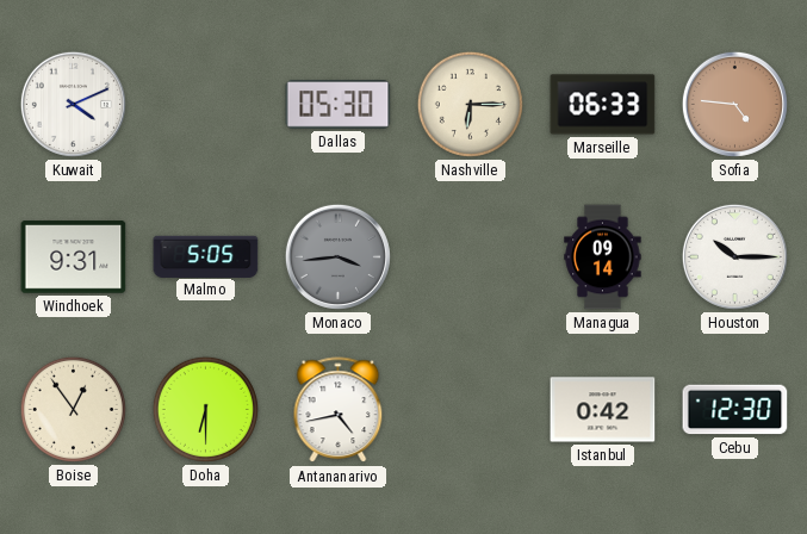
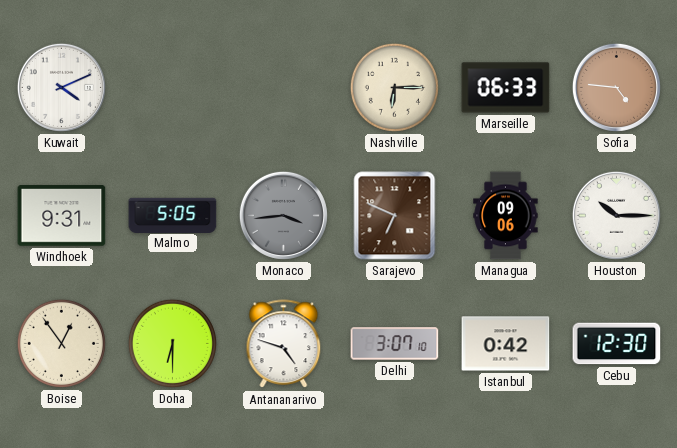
Dallas: 05:30 -> none (339, 105)
Sarajevo: none -> 6:49 (395, 216)
Managua: 09:14 -> 09:06 (506, 216)
Antananarivo: 4:43 -> 4:48 (284, 344)
Delhi: none -> 3:07 (395, 344)
